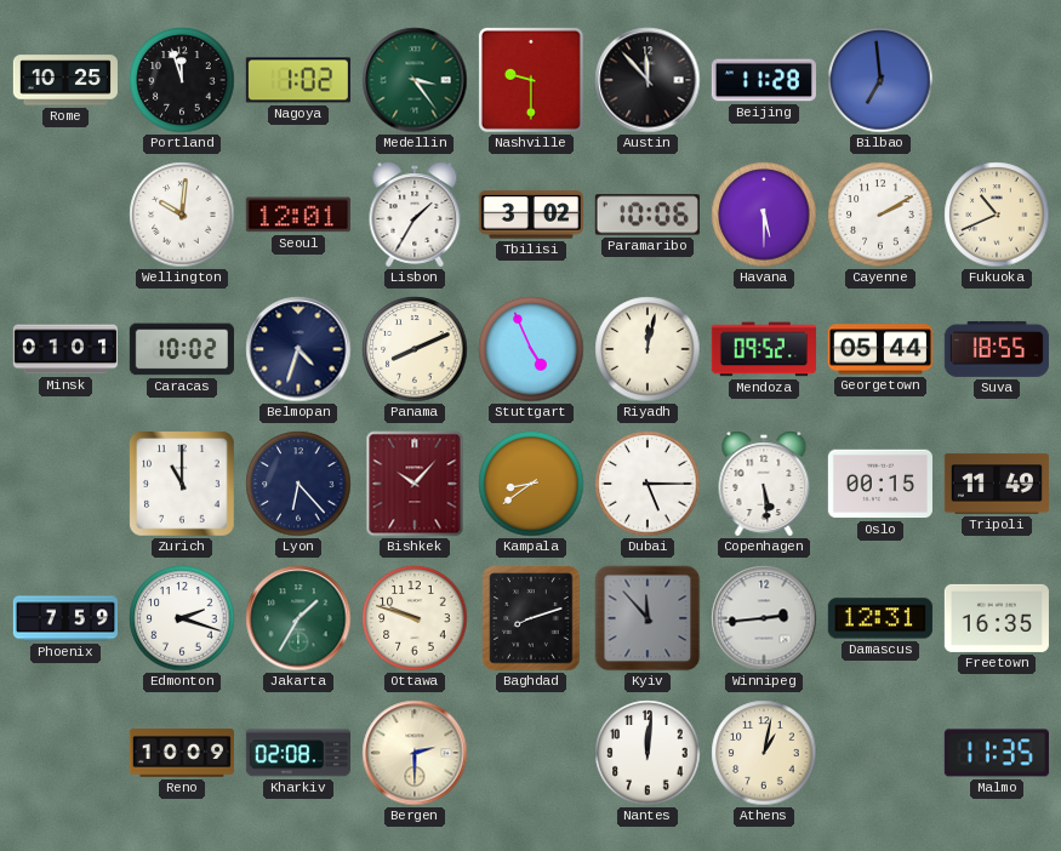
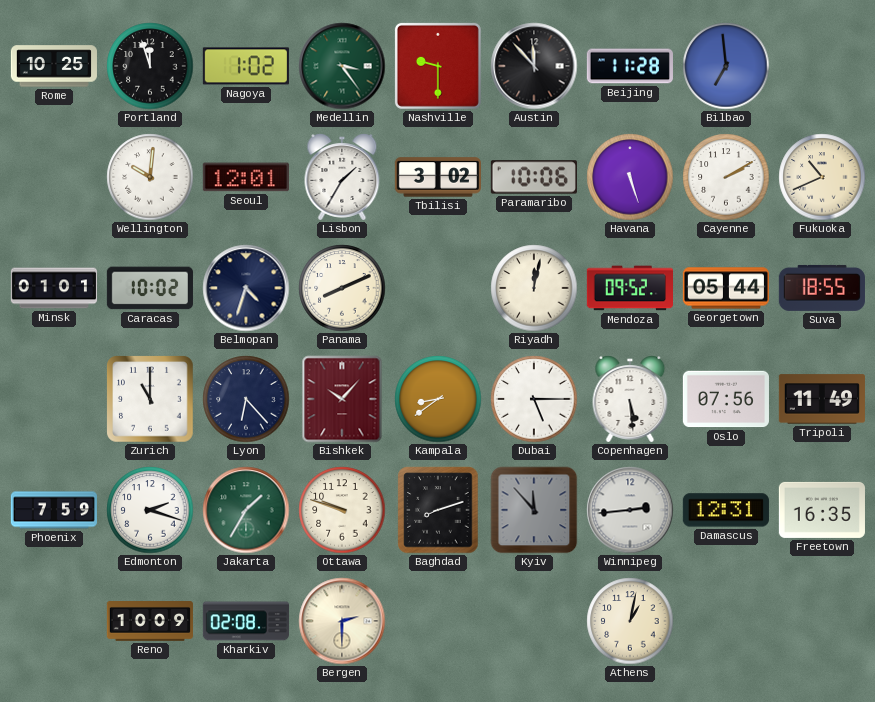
Havana: 5:30 -> 5:27 (630, 177)
Stuttgart: 4:56 -> none (531, 349)
Oslo: 00:15 -> 07:56 (726, 399)
Nantes: 12:01 -> none (648, 753)
Malmo: 11:35 -> none (997, 753)
